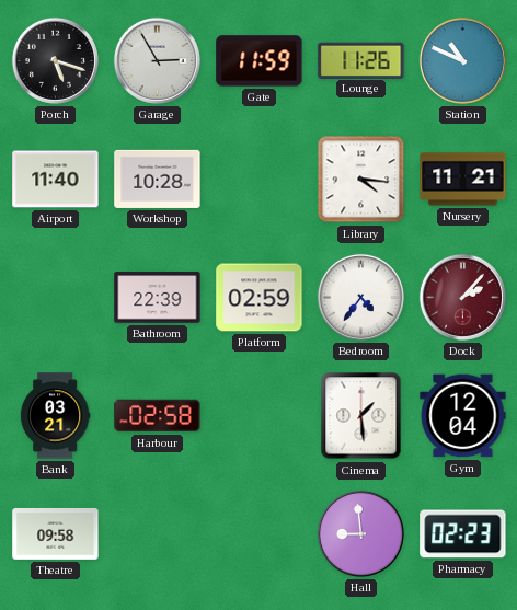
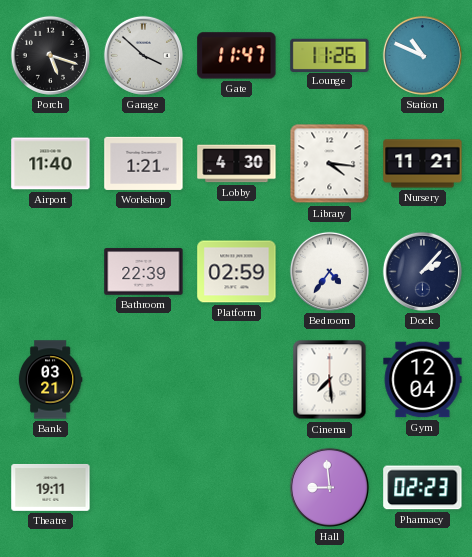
Garage: 2:55 -> 3:52 (143, 55)
Gate: 11:59 -> 11:47 (237, 56)
Workshop: 10:28 -> 1:21 (144, 163)
Lobby: none -> 4:30 (237, 164)
Dock dial: burgundy -> navy (422, 271)
Harbour: 02:58 -> none (158, 416)
Cinema: 1:29 -> 7:29 (330, 380)
Theatre: 09:58 -> 19:11 (51, 487)
